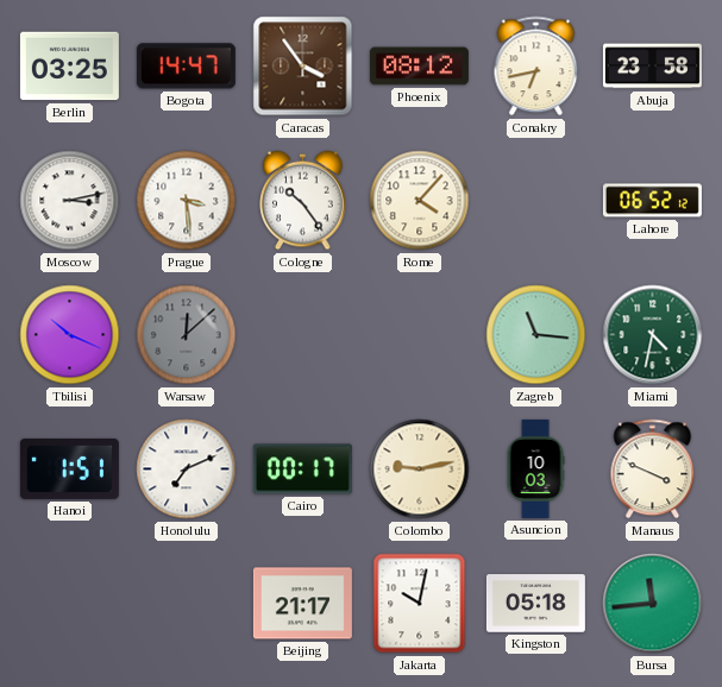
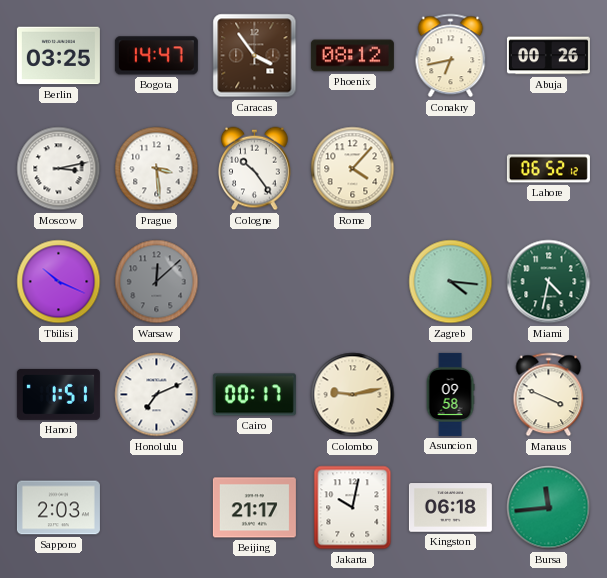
Abuja: 23:58 -> 00:26 (548, 56)
Zagreb: 11:16 -> 4:16 (451, 282)
Asuncion: 10:03 -> 09:58 (450, 394)
Sapporo: none -> 2:03 (58, 508)
Kingston: 05:18 -> 06:18 (450, 508)
